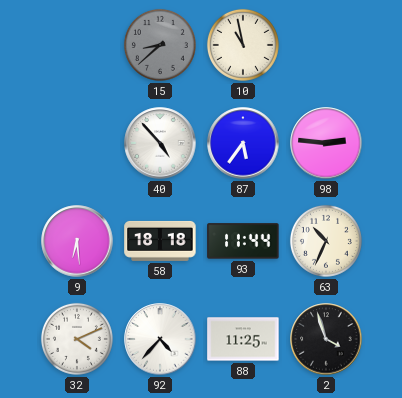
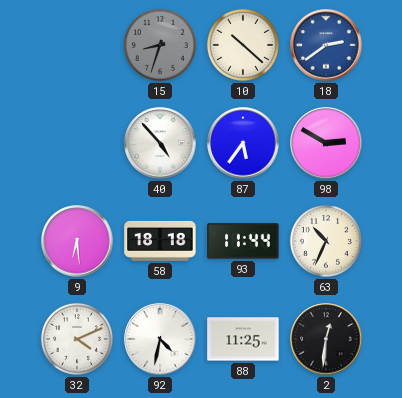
15: 8:38 -> 8:33 (160, 45)
10: 10:58 -> 10:22 (243, 45)
18: none -> 2:39 (326, 45)
98: 2:46 -> 2:50 (326, 143)
92: 4:37 -> 4:32 (160, 339)
2: 3:57 -> 12:31 (326, 339)
